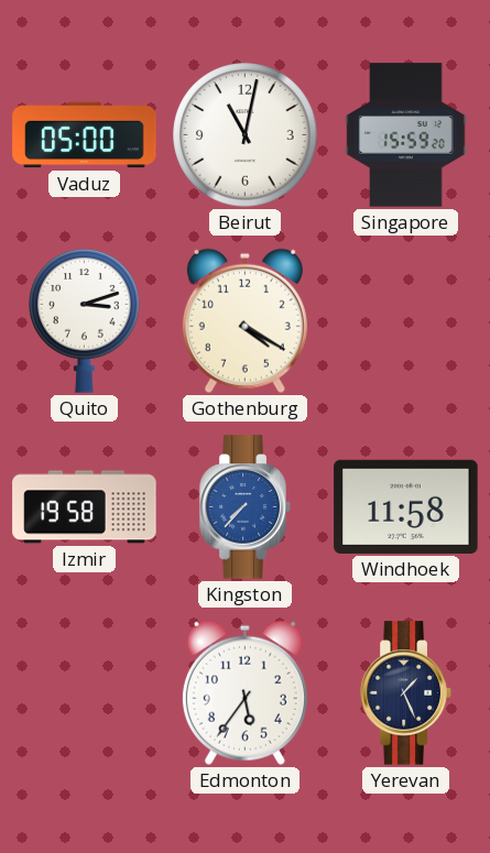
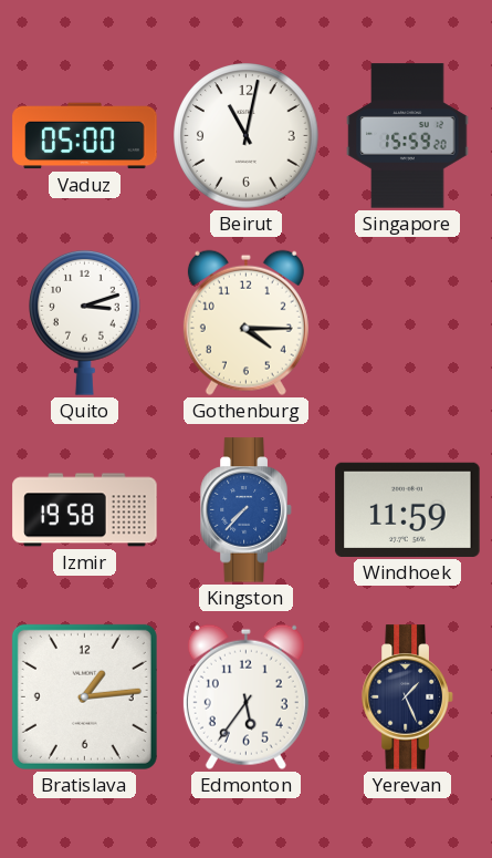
Gothenburg: 4:20 -> 4:15 (245, 322)
Windhoek: 11:58 -> 11:59 (408, 509)
Bratislava: none -> 1:14 (84, 696)
